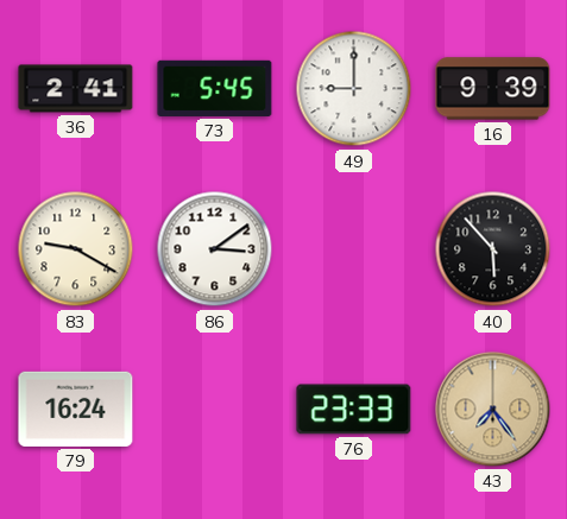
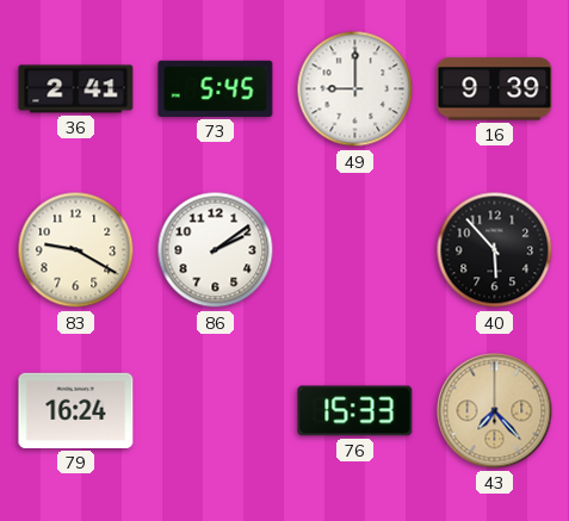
86: 3:09 -> 2:09 (216, 250)
76: 23:33 -> 15:33 (355, 411)
43: 7:24 -> 7:23 (495, 411)
